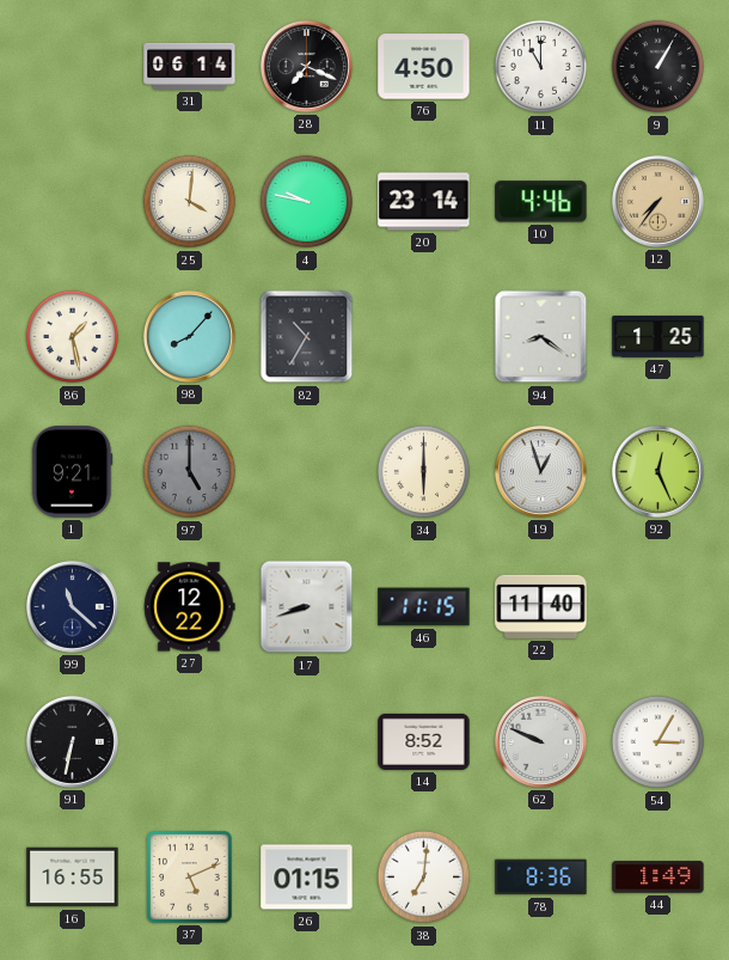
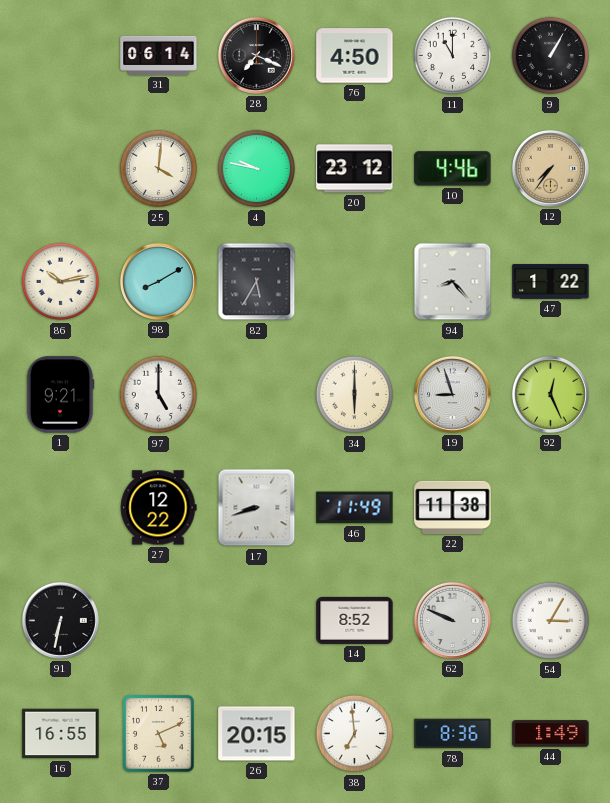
20: 23:14 -> 23:12 (355, 169)
86: 1:28 -> 10:13 (61, 282)
98: 8:07 -> 8:10 (158, 281)
82: 10:35 -> 5:35 (257, 282)
94: 8:21 -> 8:23 (453, 282)
47: 1:25 -> 1:22 (551, 282)
97 dial: grey -> white (159, 395)
19: 12:57 -> 8:57 (452, 394)
99: 11:22 -> none (72, 606)
46: 11:15 -> 11:49 (355, 508)
22: 11:40 -> 11:38 (453, 507)
26: 01:15 -> 20:15 (257, 734)
38: 7:01 -> 6:59 (355, 734)
